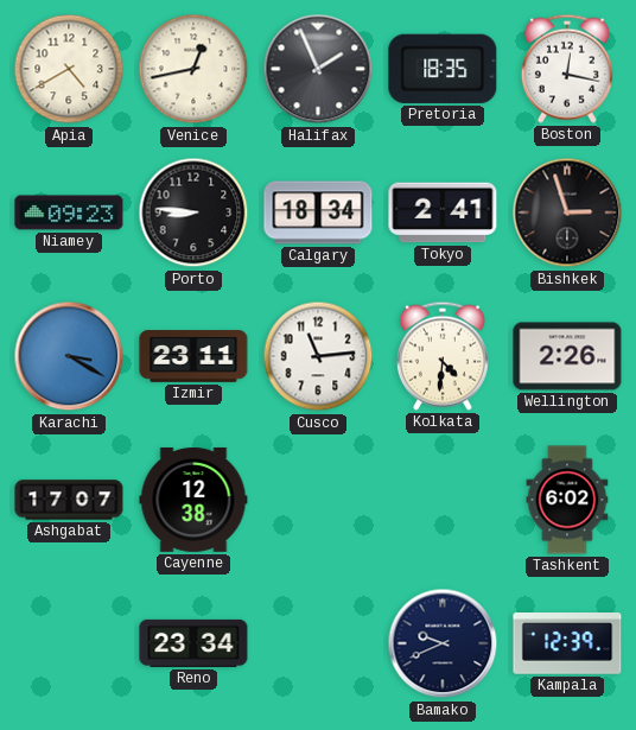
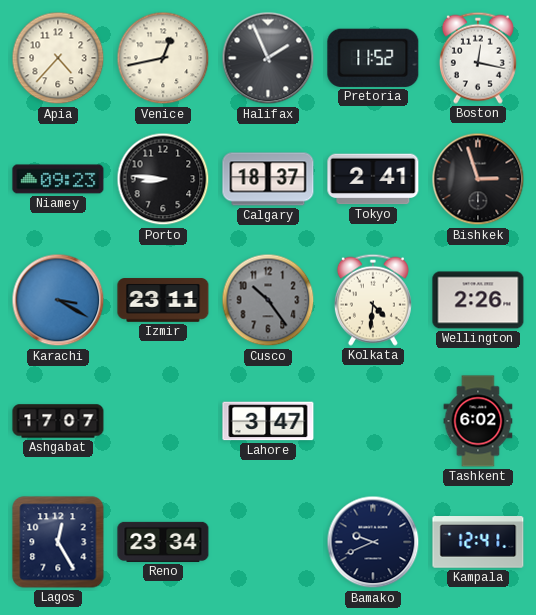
Apia: 4:40 -> 4:37 (58, 58)
Pretoria: 18:35 -> 11:52 (373, 58)
Calgary: 18:34 -> 18:37 (268, 179)
Cusco: 11:14 -> 10:24 (268, 300)
Cusco dial: white -> grey (268, 300)
Cayenne: 12:38 -> none (193, 500)
Lahore: none -> 3:47 (268, 421)
Lagos: none -> 12:25 (58, 542)
Kampala: 12:39 -> 12:41 (478, 542)
